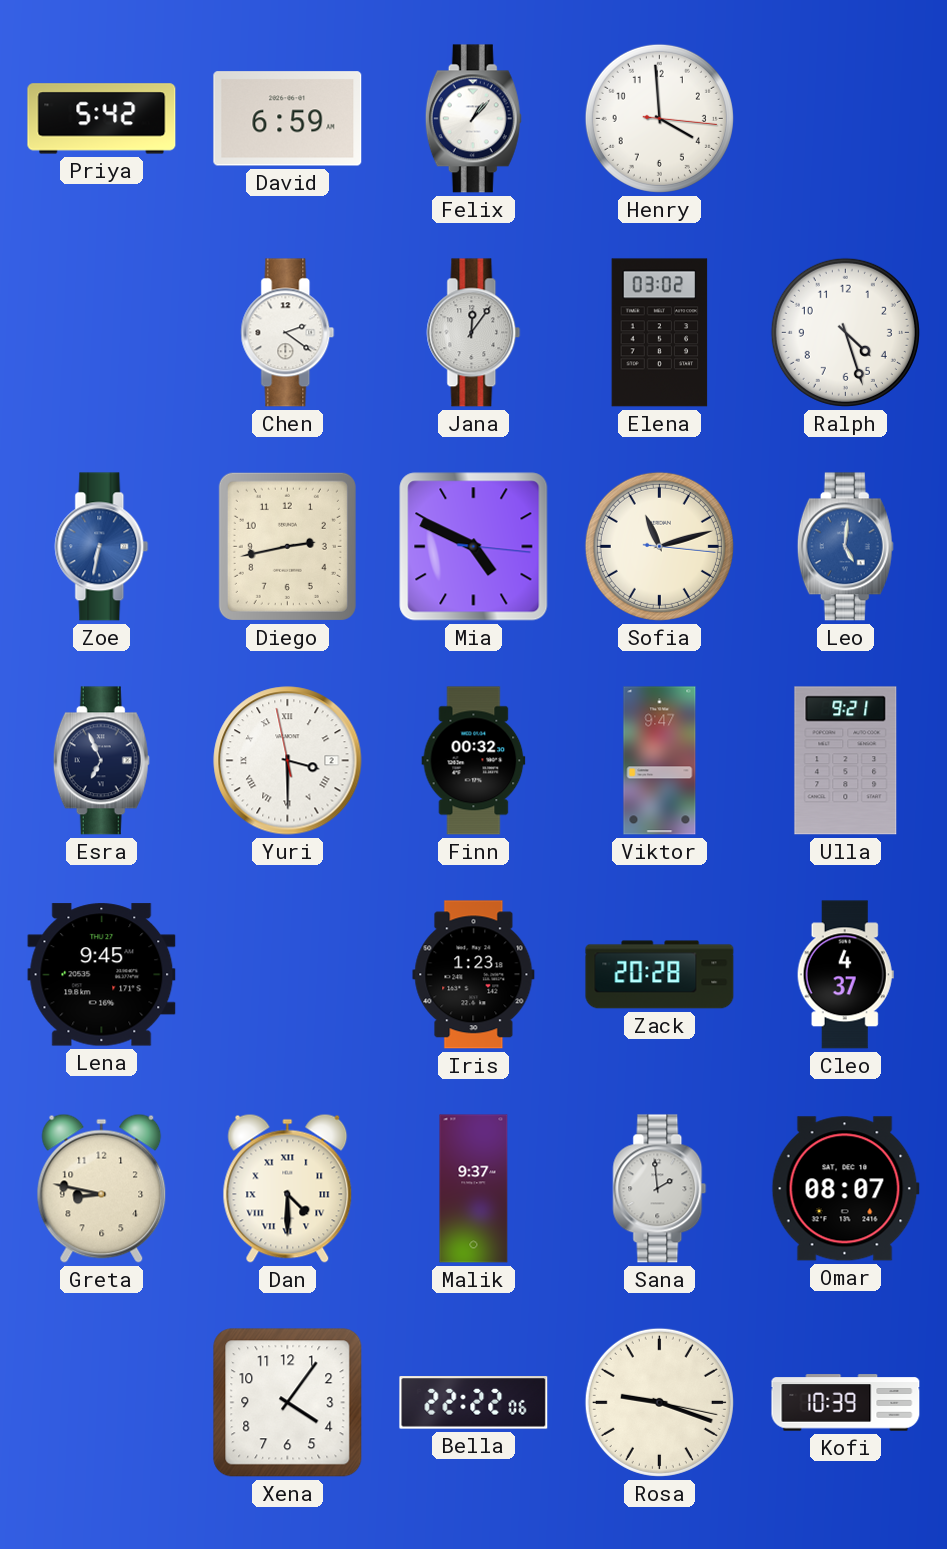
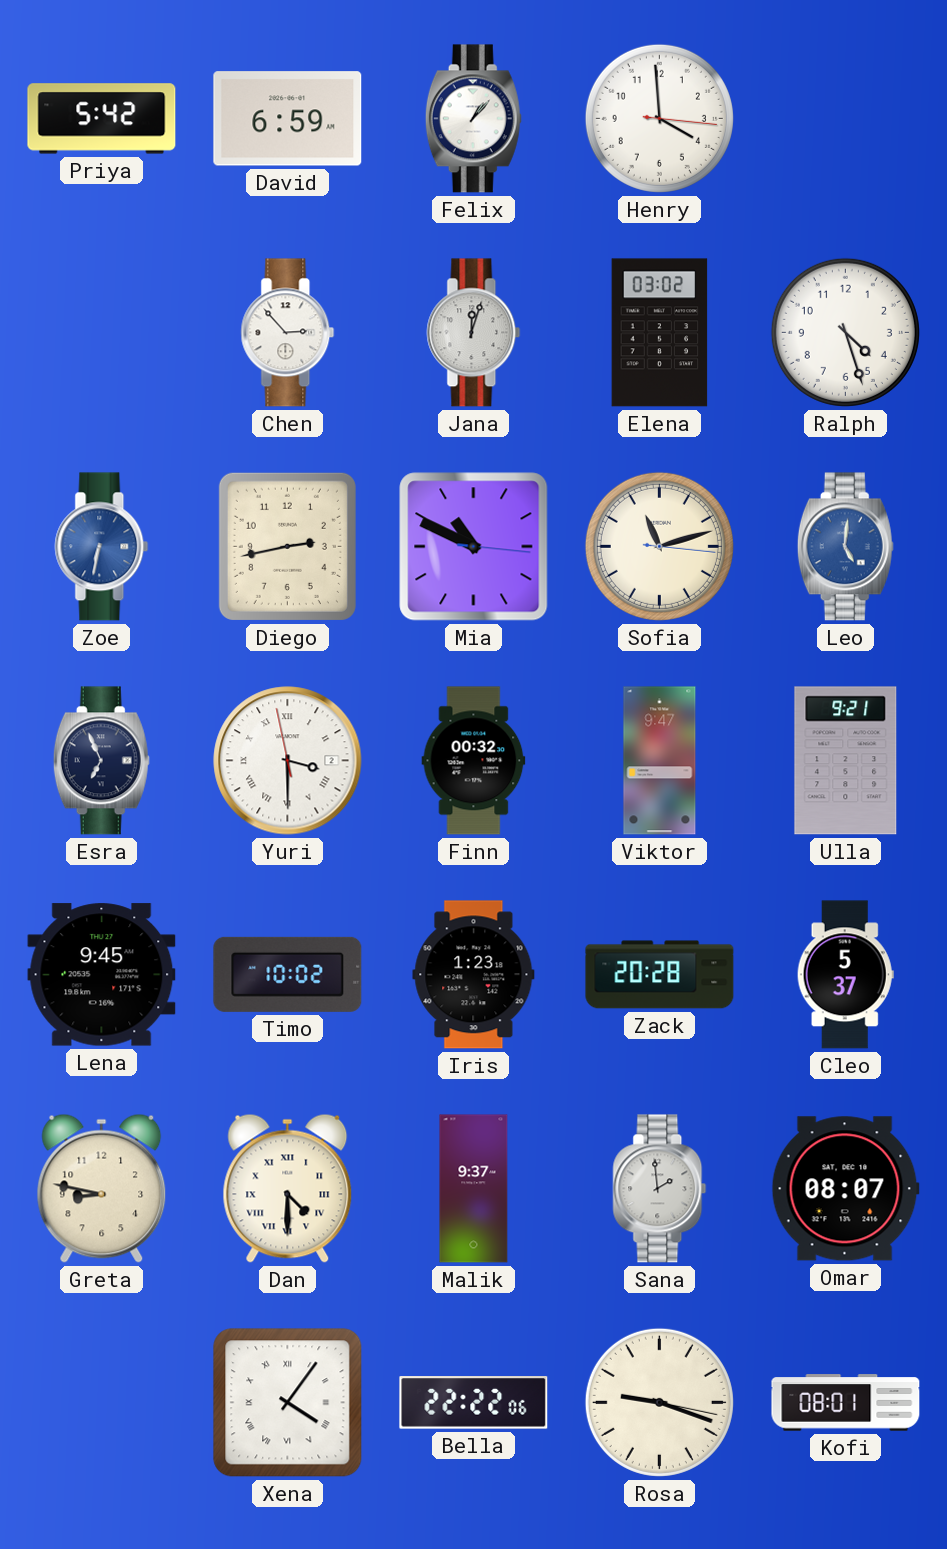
Chen: 2:21 -> 2:53 (288, 333)
Jana: 12:06 -> 12:03 (474, 333)
Mia: 4:49 -> 10:49 (474, 547)
Timo: none -> 10:02 (288, 974)
Cleo: 4:37 -> 5:37 (845, 975)
Xena numerals: Arabic -> Roman (288, 1403)
Kofi: 10:39 -> 08:01 (846, 1403)
